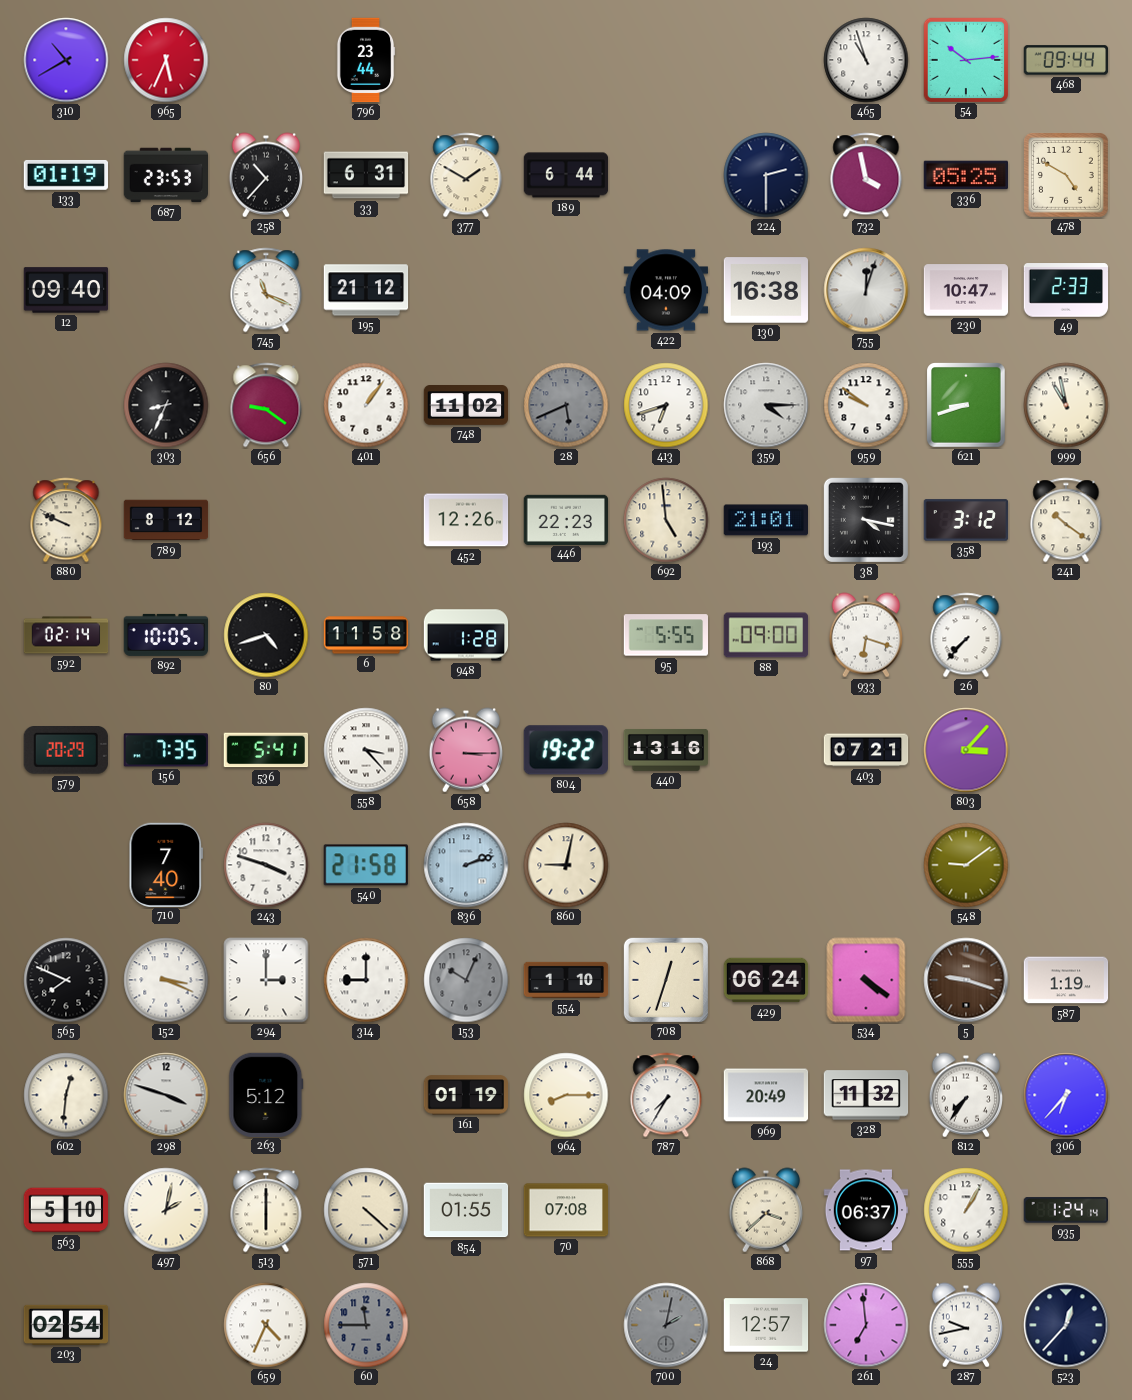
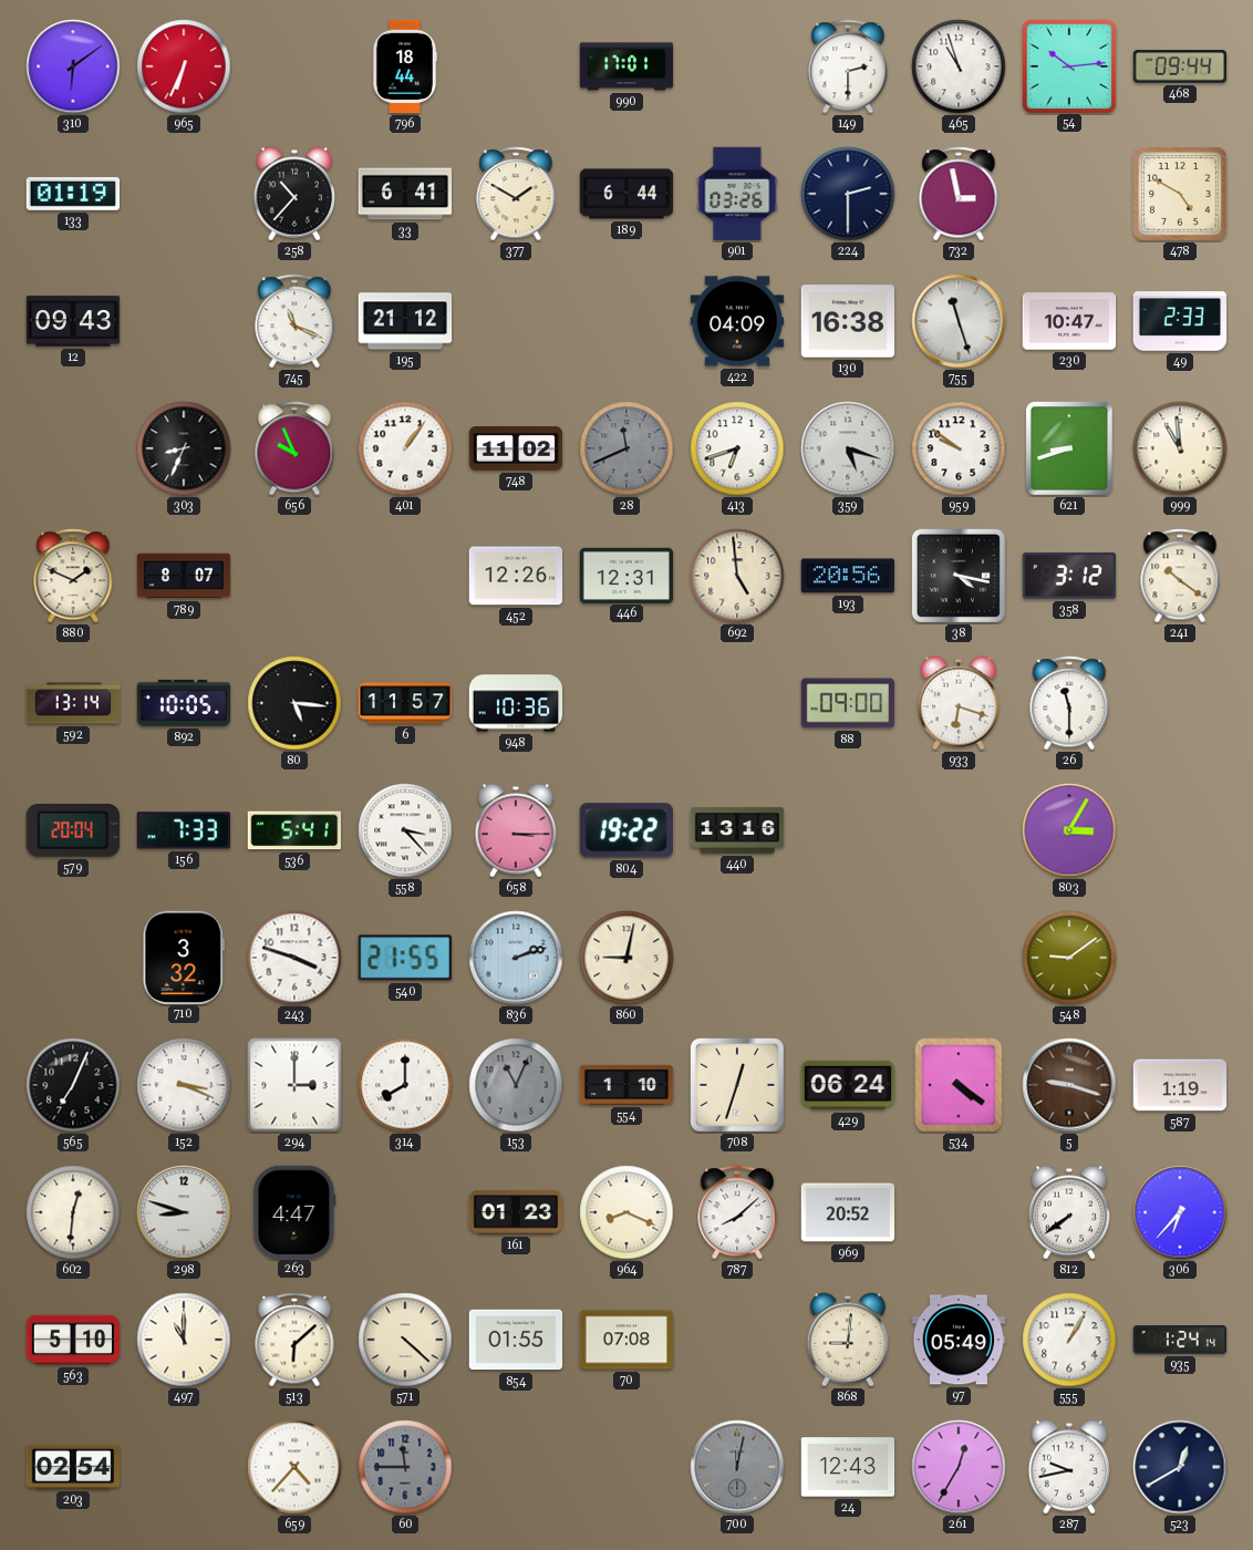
310: 10:40 -> 6:09 (73, 66)
965: 5:34 -> 6:34 (184, 66)
796: 23:44 -> 18:44 (405, 66)
990: none -> 17:01 (626, 66)
149: none -> 2:30 (848, 66)
687: 23:53 -> none (166, 175)
33: 6:31 -> 6:41 (405, 194)
901: none -> 03:26 (737, 194)
732: 3:58 -> 2:58 (959, 194)
336: 05:25 -> none (965, 175)
12: 09:40 -> 09:43 (73, 321)
755: 12:03 -> 11:27 (959, 321)
656: 9:21 -> 9:56 (294, 448)
28: 5:41 -> 11:41 (626, 448)
359: 4:15 -> 5:18 (848, 448)
999: 10:58 -> 10:59 (1180, 448)
880: 9:49 -> 1:49 (73, 576)
789: 8:12 -> 8:07 (184, 576)
446: 22:23 -> 12:31 (626, 575)
193: 21:01 -> 20:56 (847, 576)
592: 02:14 -> 13:14 (73, 703)
80: 4:42 -> 5:16 (294, 703)
6: 11:58 -> 11:57 (405, 703)
948: 1:28 -> 10:36 (516, 703)
95: 5:55 -> none (666, 635)
26: 7:37 -> 11:30 (1069, 703)
579: 20:29 -> 20:04 (73, 831)
156: 7:35 -> 7:33 (183, 830)
403: 07:21 -> none (866, 750)
803: 3:07 -> 3:05 (1069, 830)
710: 7:40 -> 3:32 (184, 957)
540: 21:58 -> 21:55 (405, 958)
565: 7:49 -> 7:04 (73, 1085)
314: 9:00 -> 8:00 (405, 1085)
153: 10:04 -> 11:04 (516, 1085)
298: 3:48 -> 8:48 (184, 1212)
263: 5:12 -> 4:47 (294, 1211)
161: 01:19 -> 01:23 (515, 1212)
964: 8:15 -> 8:19 (626, 1212)
787: 7:35 -> 8:08 (737, 1212)
969: 20:49 -> 20:52 (848, 1212)
328: 11:32 -> none (866, 1095)
812: 7:36 -> 7:39 (1068, 1212)
497: 2:02 -> 11:00 (184, 1340)
513: 6:00 -> 6:08 (294, 1340)
868: 3:38 -> 9:01 (847, 1340)
97: 06:37 -> 05:49 (959, 1340)
659: 4:34 -> 4:37 (294, 1467)
700: 2:02 -> 12:02 (737, 1467)
24: 12:57 -> 12:43 (848, 1467)
261: 6:59 -> 12:35 (959, 1467)
523: 12:37 -> 12:40 (1180, 1467)
